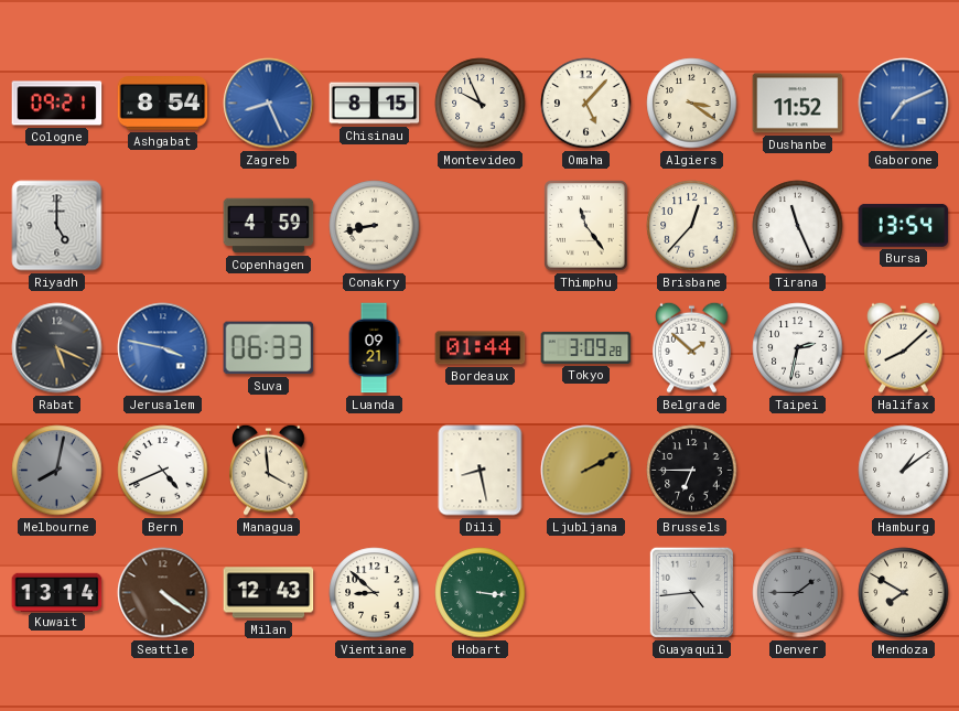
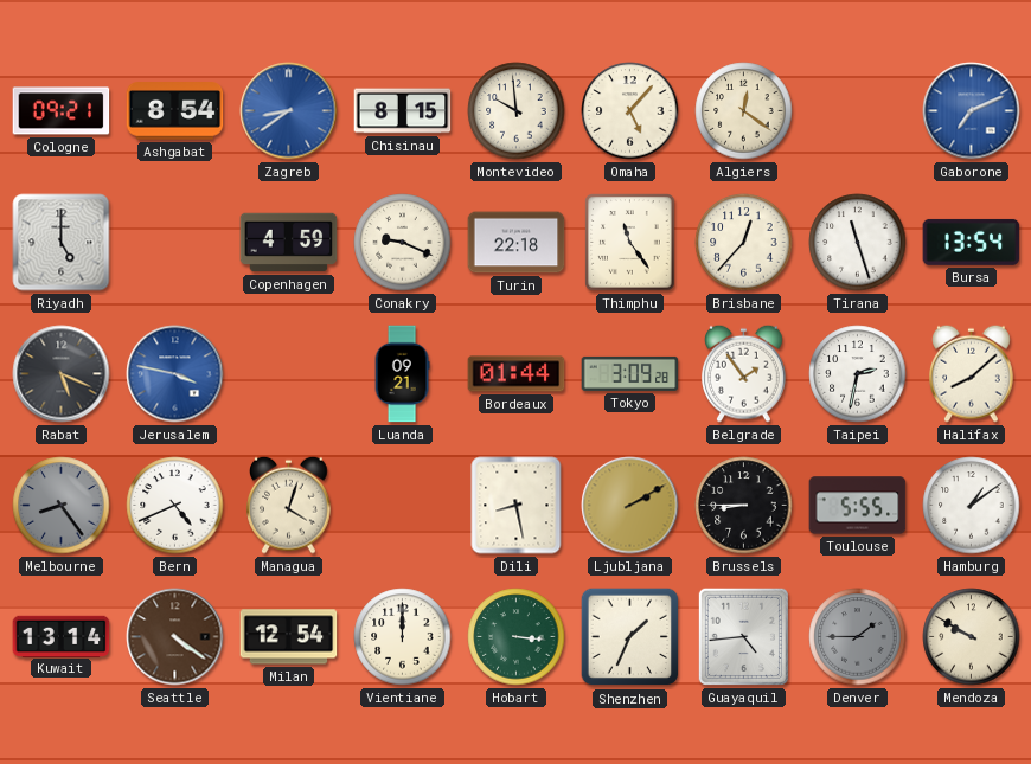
Zagreb: 8:26 -> 8:39 (289, 111)
Montevideo: 9:56 -> 9:59 (517, 111)
Algiers: 3:21 -> 12:21 (744, 111)
Dushanbe: 11:52 -> none (798, 104)
Conakry: 8:43 -> 9:19 (403, 243)
Turin: none -> 22:18 (517, 243)
Tirana: 11:26 -> 11:27 (858, 243)
Suva: 06:33 -> none (269, 348)
Belgrade: 1:52 -> 1:54 (744, 373)
Melbourne: 8:02 -> 8:24 (62, 506)
Managua: 3:59 -> 4:03 (289, 505)
Brussels: 6:45 -> 8:45 (744, 506)
Toulouse: none -> 5:55 (858, 506)
Milan: 12:43 -> 12:54 (289, 637)
Vientiane: 8:52 -> 12:00 (403, 637)
Shenzhen: none -> 1:34 (630, 637)
Mendoza: 7:50 -> 9:50 (972, 637)
